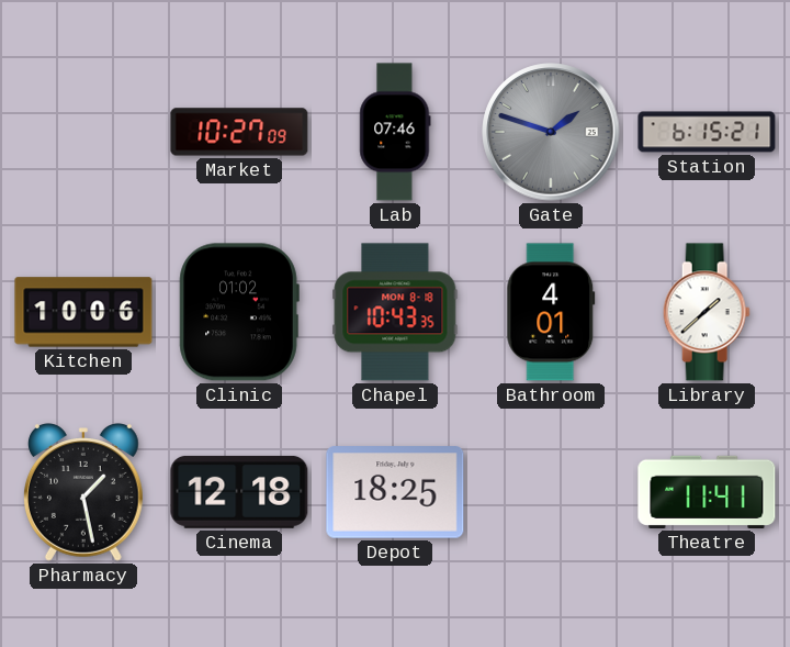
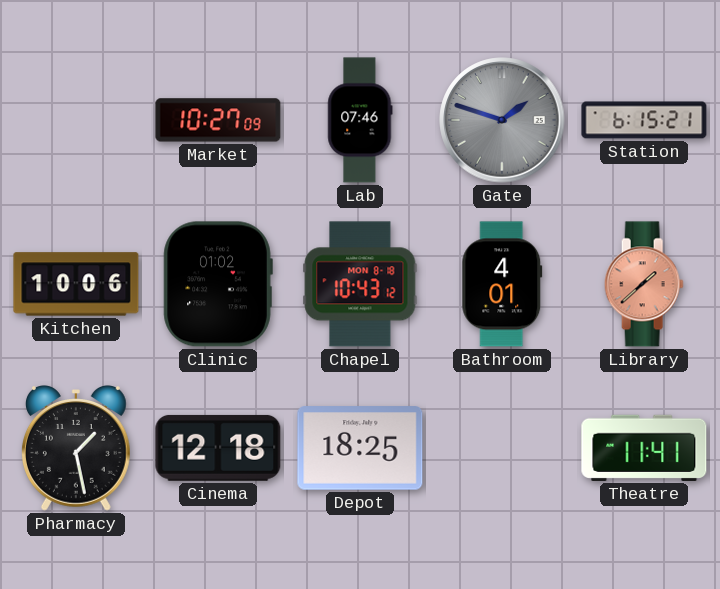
Chapel: 10:43:35 -> 10:43:12 (360, 284)
Library dial: white -> salmon (644, 284)
